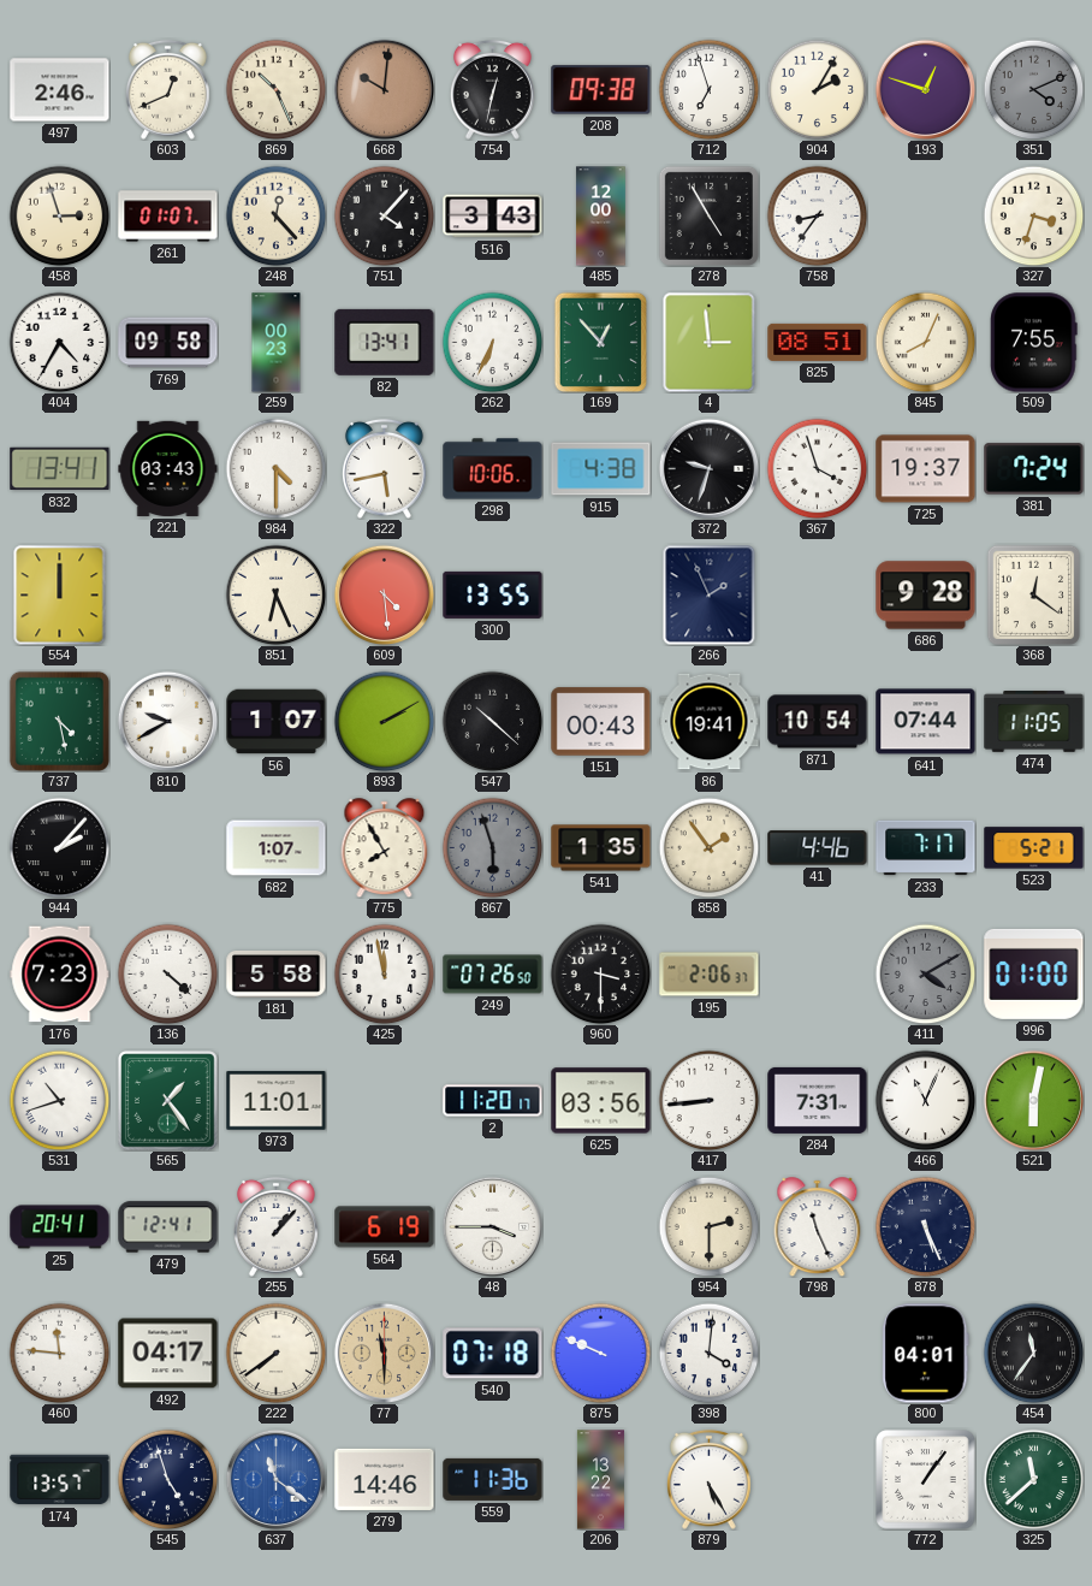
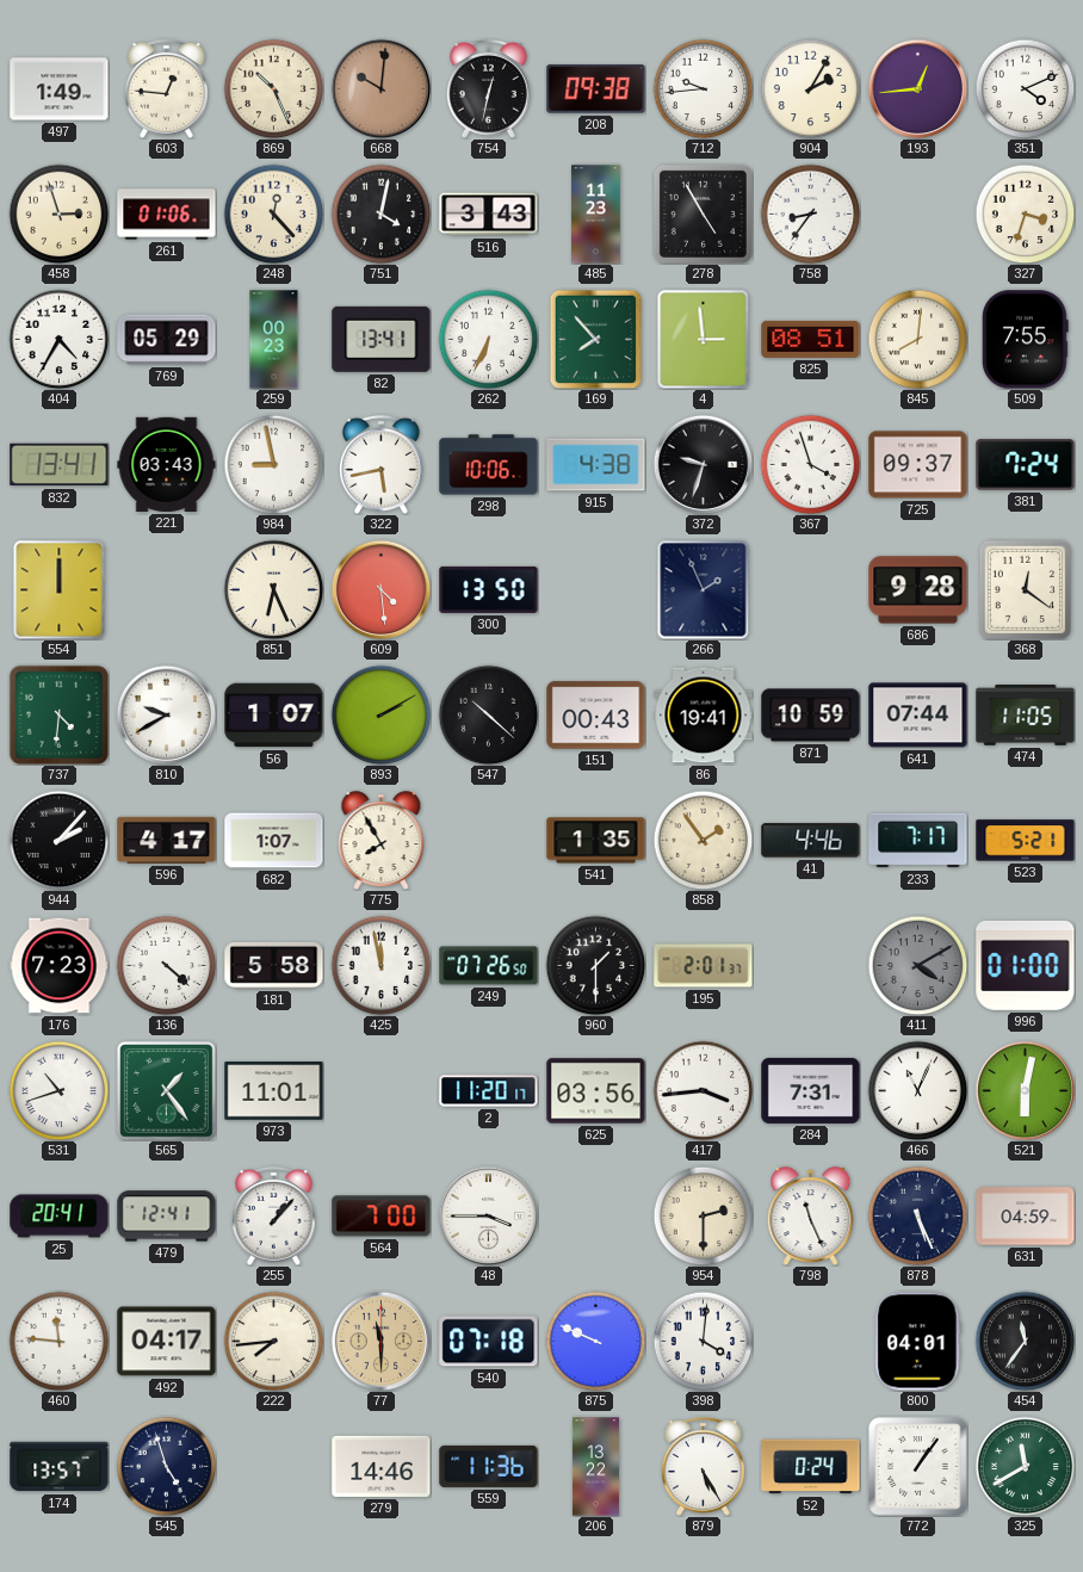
497: 2:46 -> 1:49 (60, 89)
603: 12:41 -> 12:46 (166, 88)
712: 6:57 -> 9:44 (703, 88)
193: 12:48 -> 12:44 (917, 88)
351 dial: grey -> white (1025, 88)
261: 01:07 -> 01:06 (167, 215)
751: 4:07 -> 4:02 (380, 213)
485: 12:00 -> 11:23 (596, 215)
769: 09:58 -> 05:29 (167, 340)
169: 12:53 -> 7:53 (595, 339)
845: 8:04 -> 8:01 (917, 339)
984: 4:30 -> 8:58 (273, 464)
725: 19:37 -> 09:37 (918, 465)
300: 13:55 -> 13:50 (489, 589)
737: 4:28 -> 4:31 (58, 714)
871: 10:54 -> 10:59 (811, 716)
596: none -> 4:17 (167, 840)
867: 5:57 -> none (492, 847)
960: 3:30 -> 1:30 (595, 965)
195: 2:06 -> 2:01 (704, 966)
417: 8:44 -> 3:44 (703, 1090)
564: 6:19 -> 7:00 (382, 1217)
631: none -> 04:59 (1026, 1217)
222: 7:39 -> 7:44 (273, 1341)
637: 11:21 -> none (275, 1479)
52: none -> 0:24 (811, 1467)
325: 11:38 -> 11:40 (1025, 1466)
